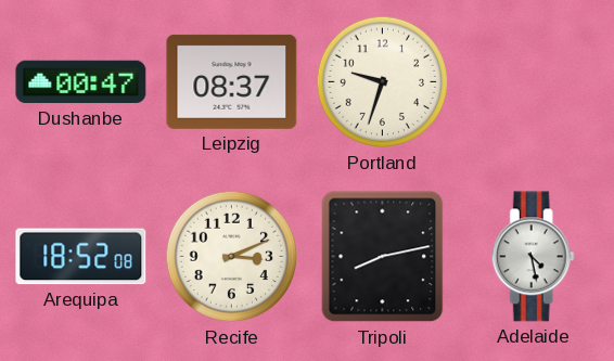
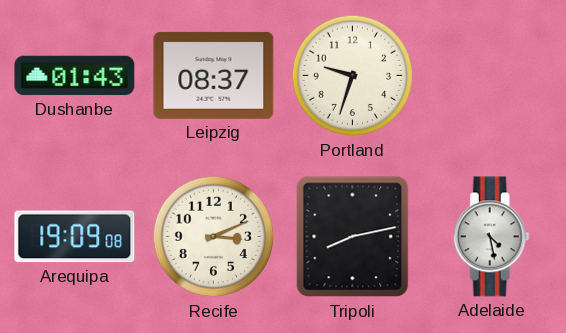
Dushanbe: 00:47 -> 01:43 (75, 76)
Arequipa: 18:52 -> 19:09 (75, 237)
